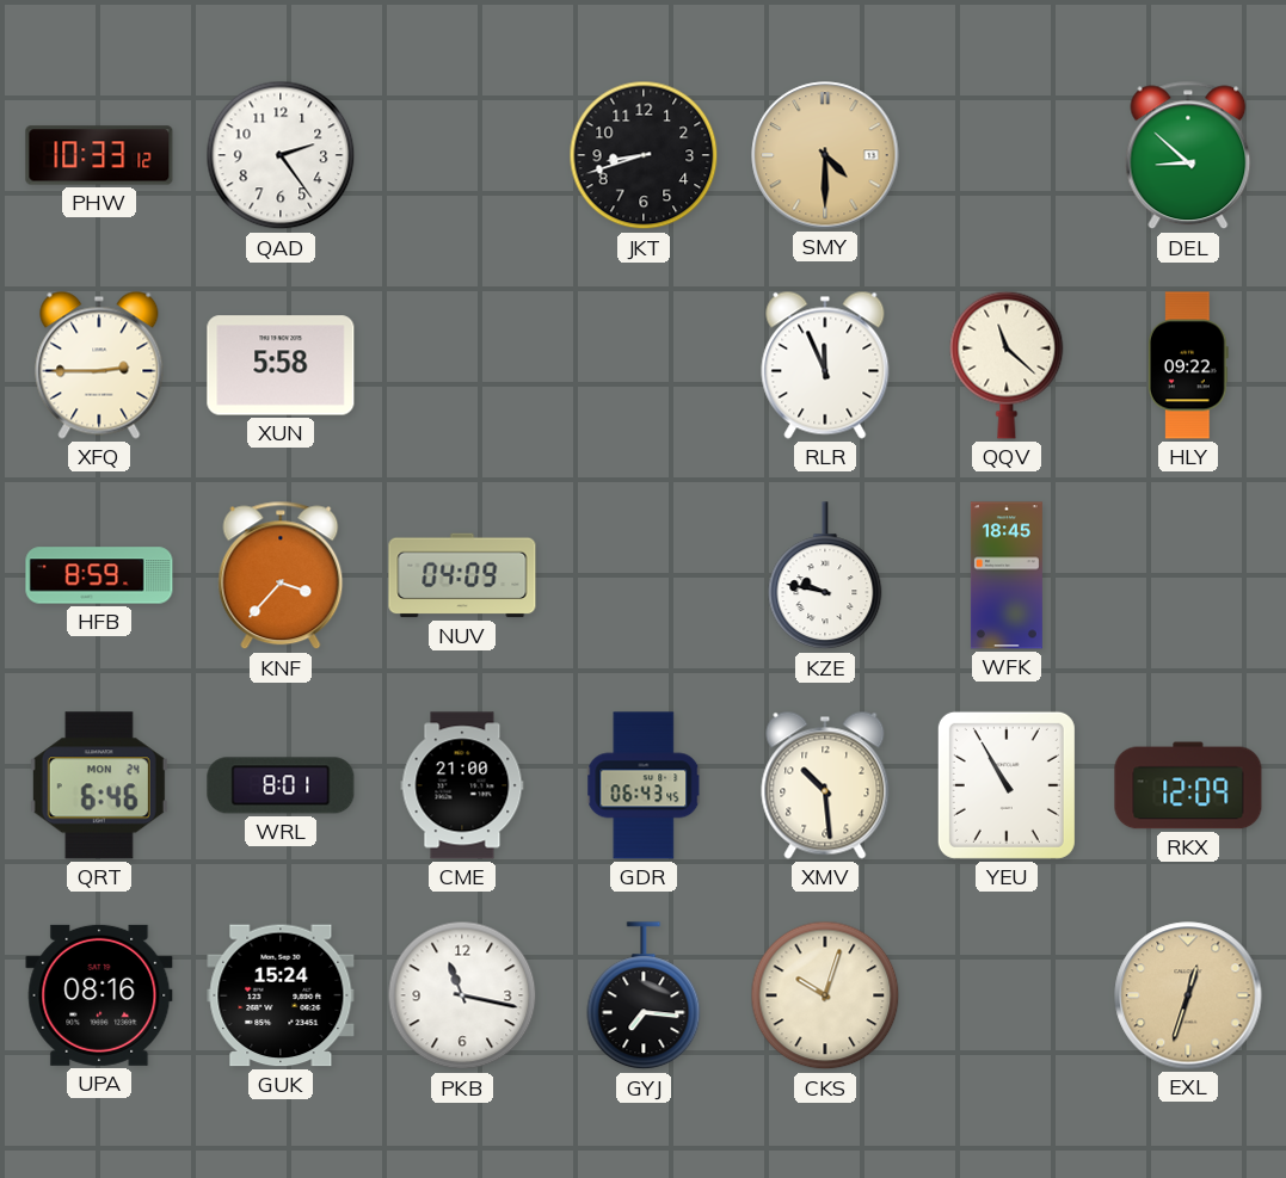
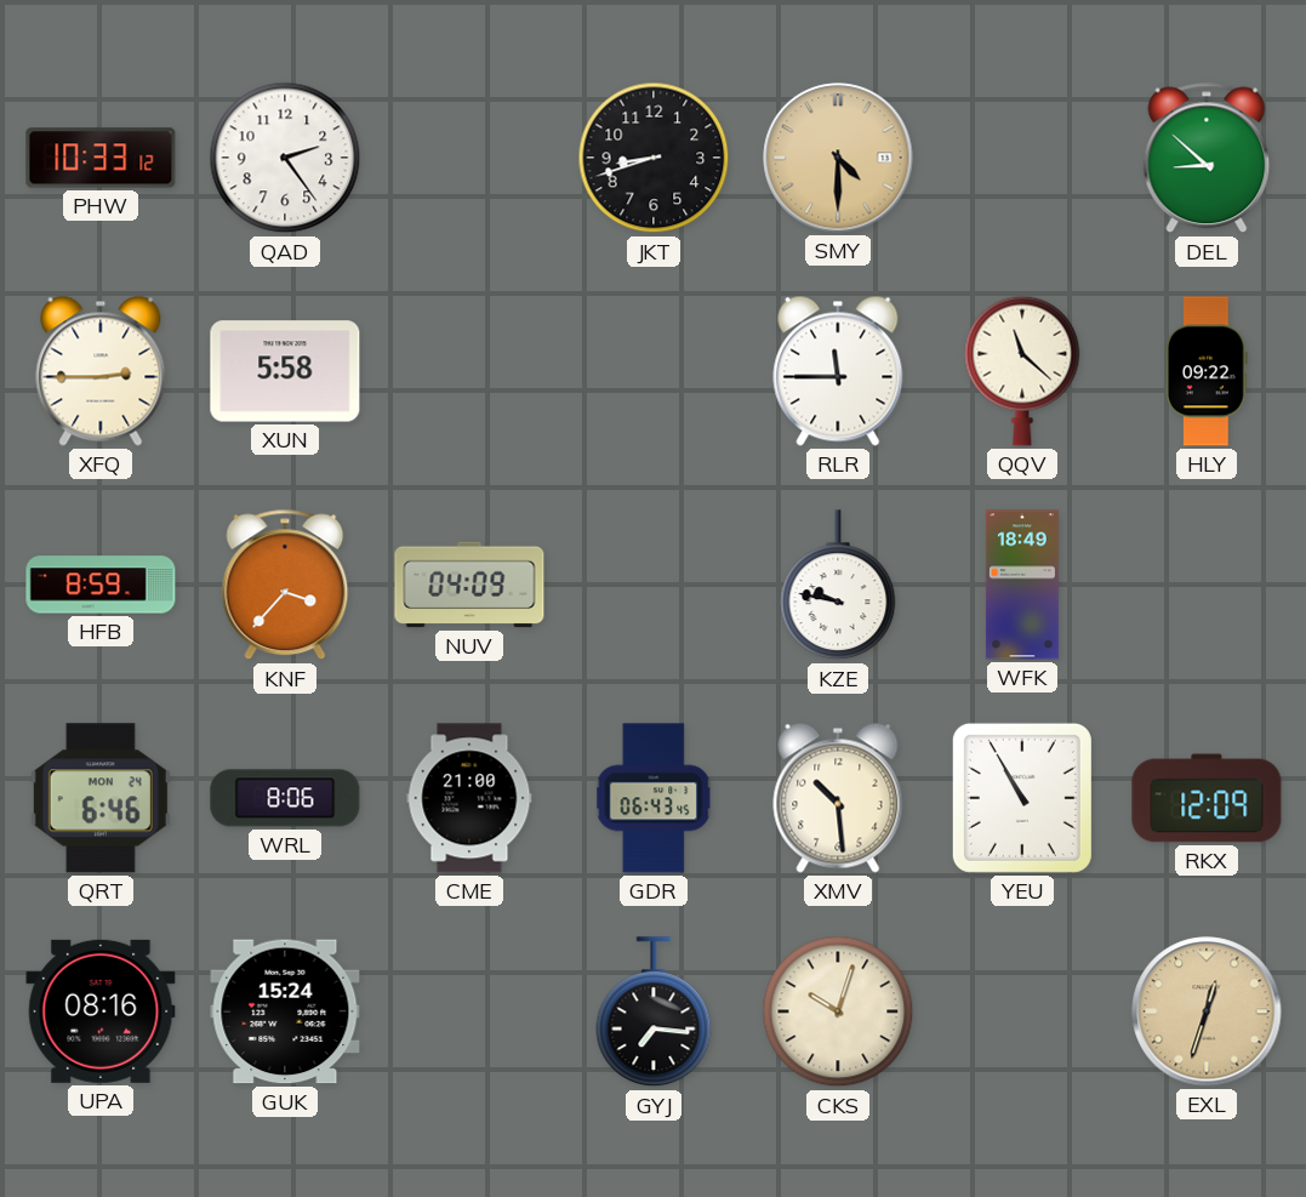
RLR: 11:56 -> 11:45 (838, 371)
WFK: 18:45 -> 18:49 (1022, 585)
WRL: 8:01 -> 8:06 (285, 798)
PKB: 11:17 -> none (462, 995)
